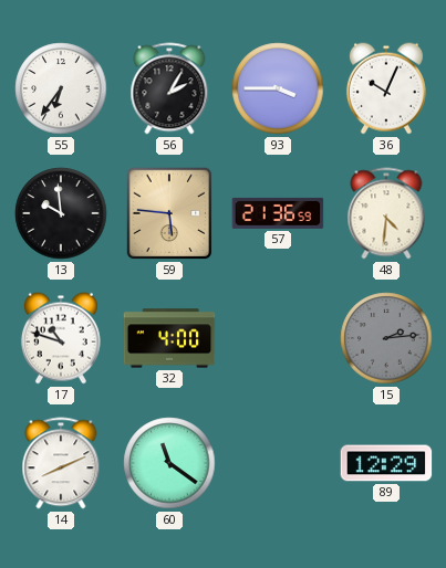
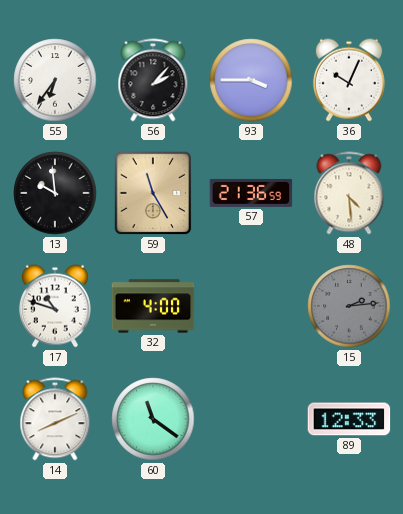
56: 2:05 -> 2:07 (153, 80)
59: 5:46 -> 11:25 (153, 193)
48: 4:31 -> 4:29 (349, 193)
89: 12:29 -> 12:33 (349, 419)
